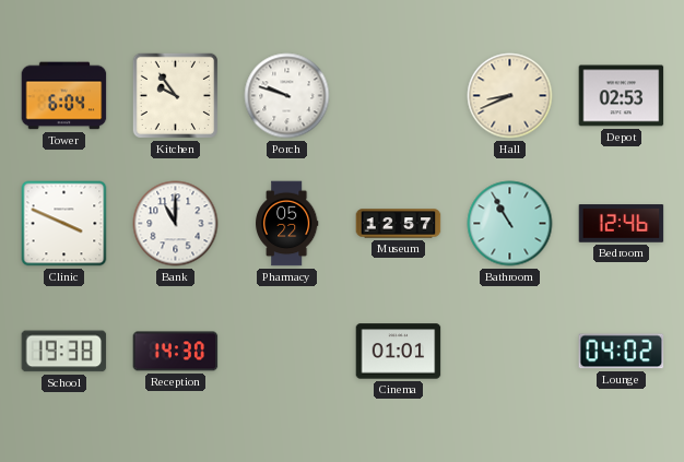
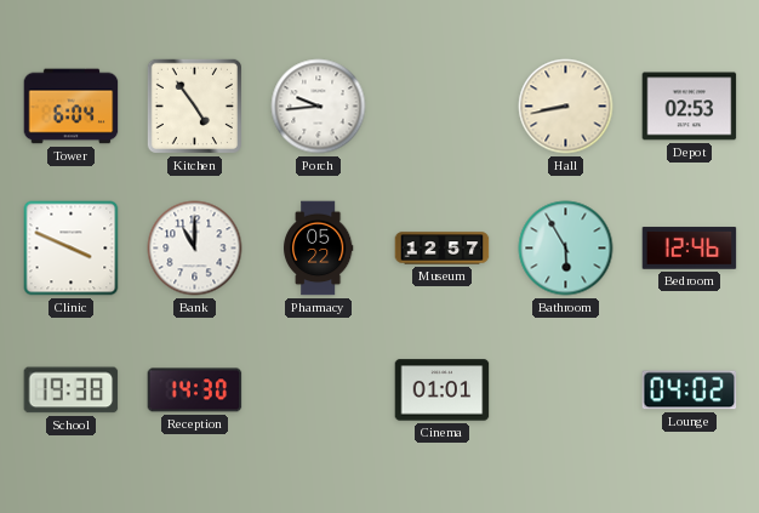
Kitchen: 9:54 -> 4:54 (194, 106)
Porch: 9:48 -> 9:44 (319, 107)
Hall: 8:41 -> 8:43 (566, 107)
Bathroom: 10:55 -> 5:55 (566, 249)
